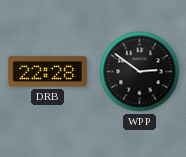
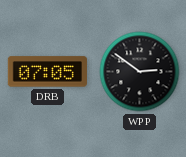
DRB: 22:28 -> 07:05 (47, 72)
